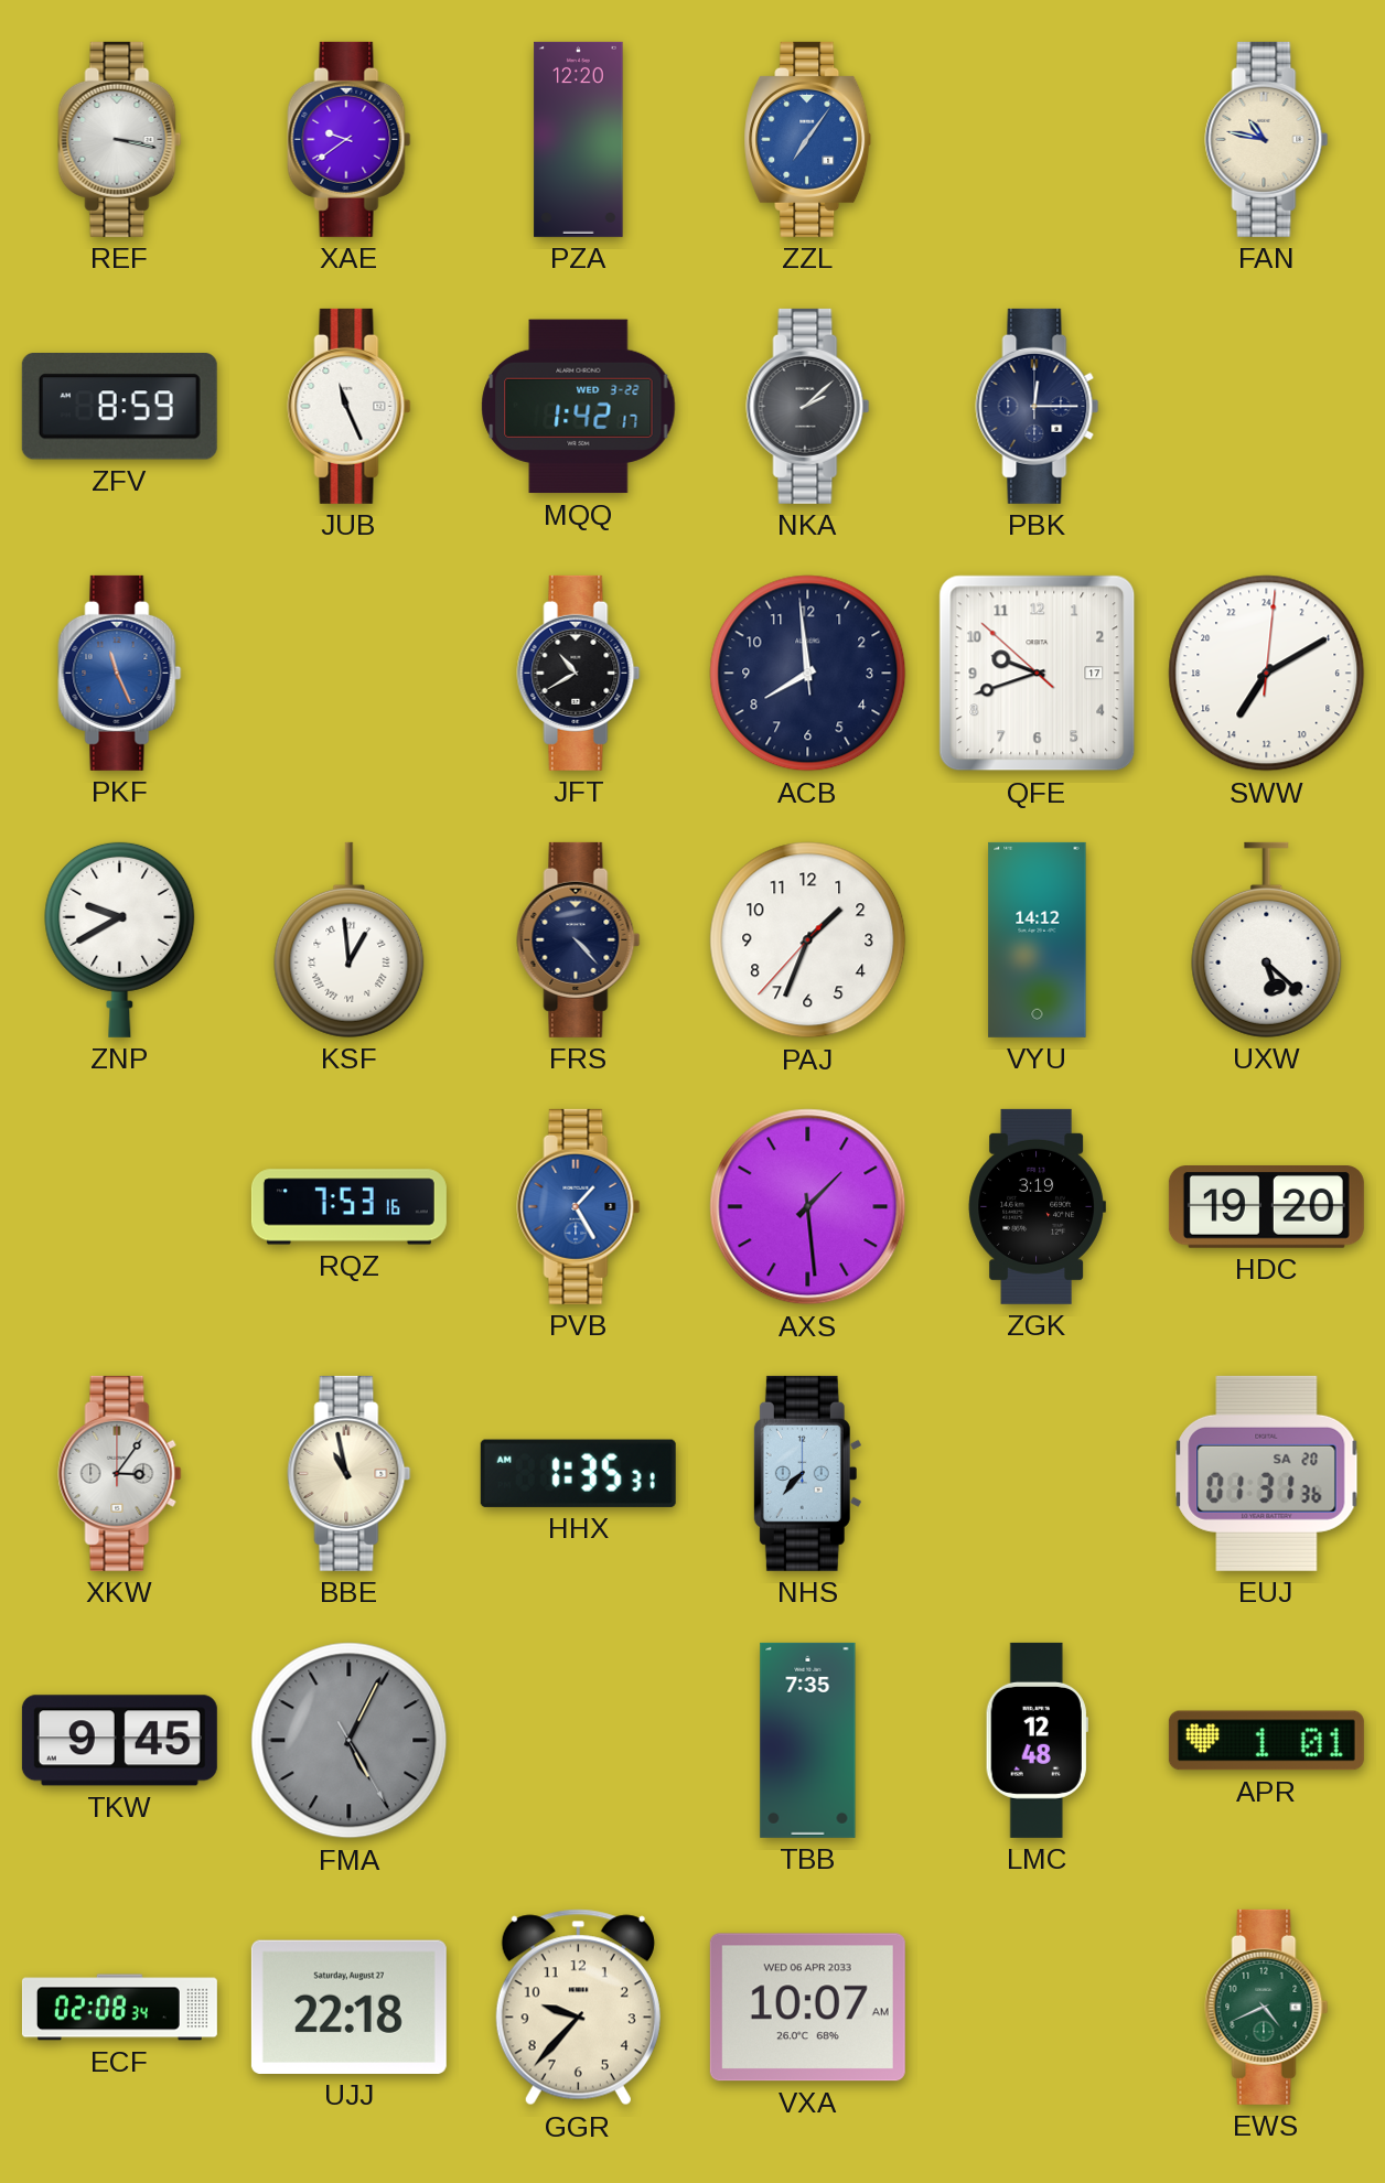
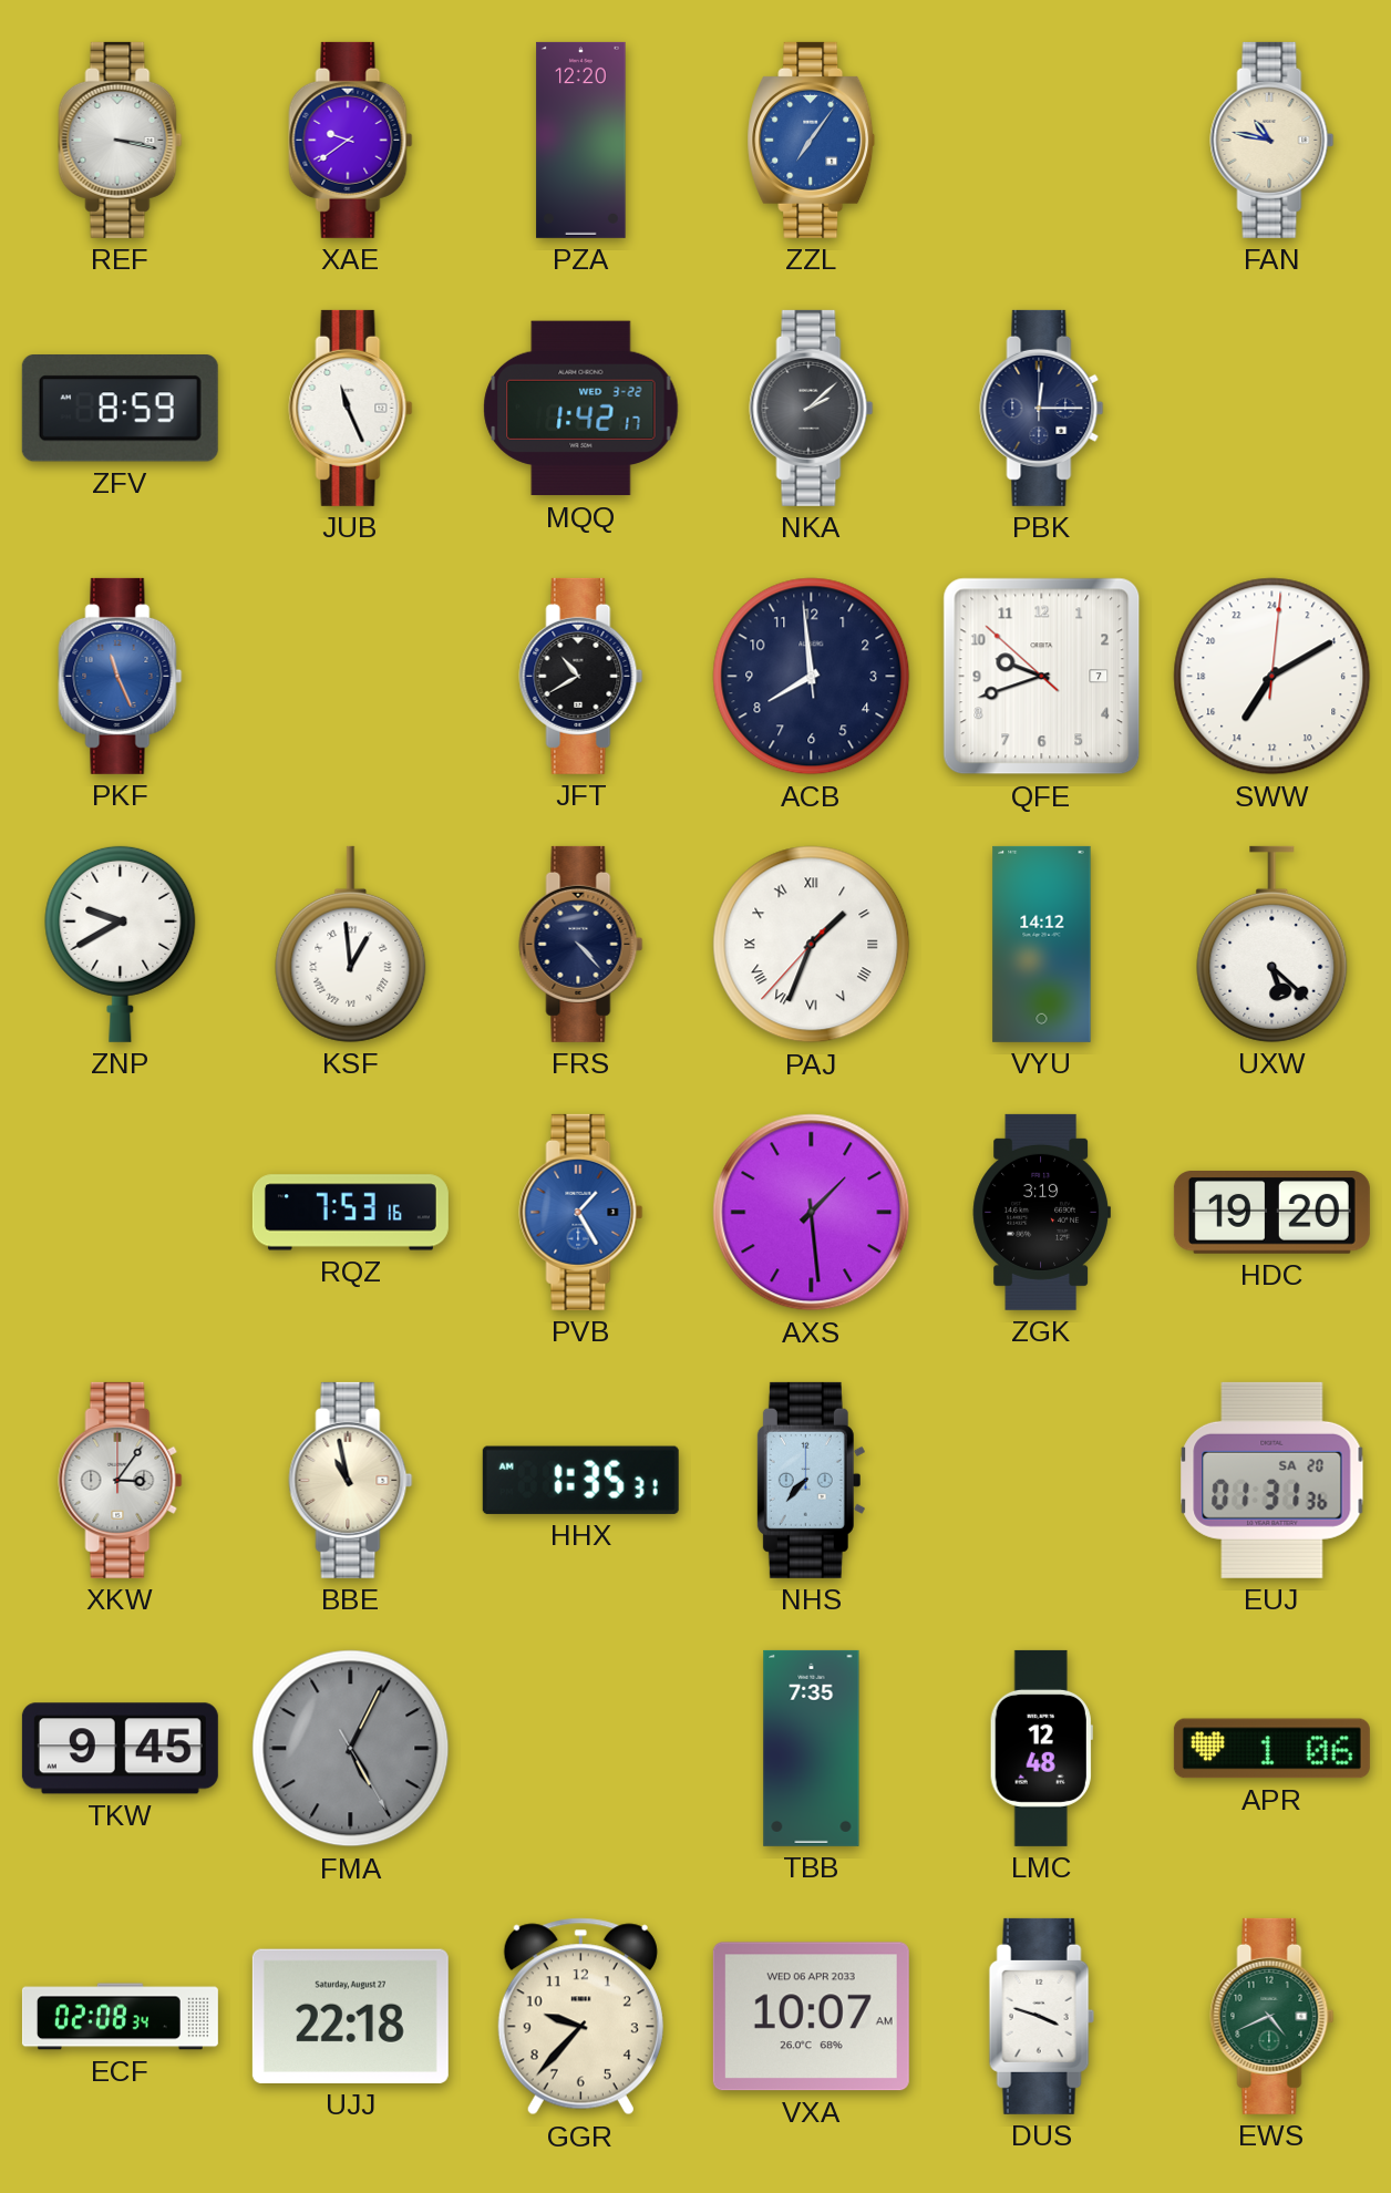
QFE date: 17 -> 7 (1042, 677)
PAJ numerals: Arabic -> Roman (812, 945)
APR: 1:01 -> 1:06 (1271, 1749)
DUS: none -> 3:48 (1041, 2016)
